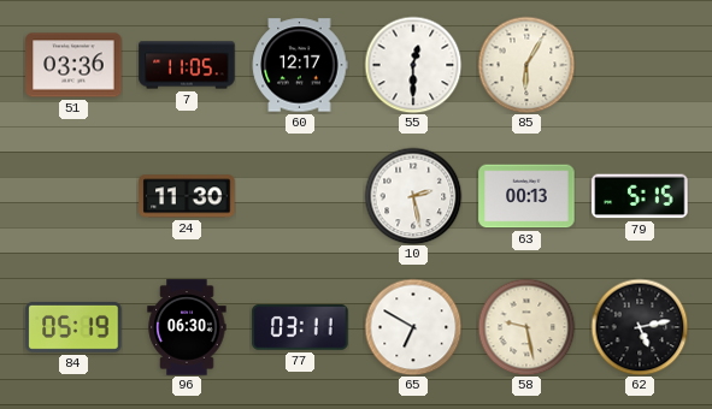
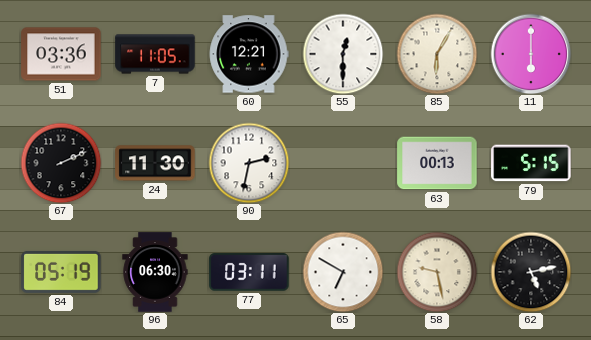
60: 12:17 -> 12:21 (249, 54)
11: none -> 6:00 (531, 54)
67: none -> 2:11 (61, 163)
90: none -> 2:32 (249, 163)
10: 2:28 -> none (413, 196)
